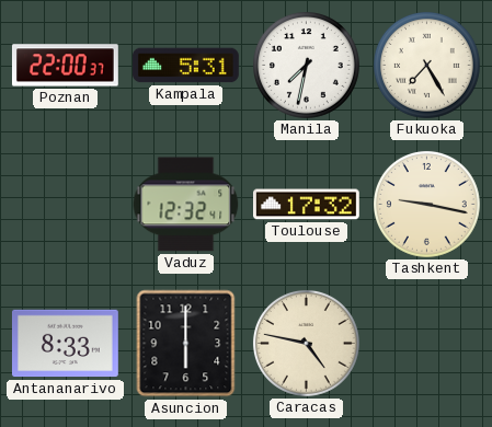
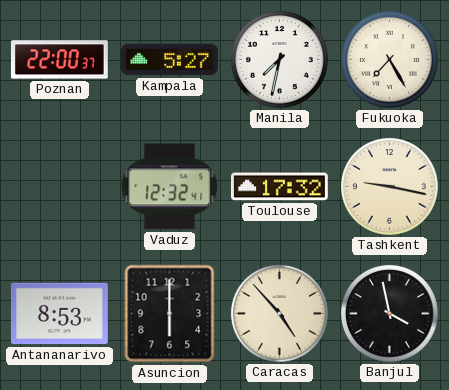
Kampala: 5:31 -> 5:27 (169, 60)
Antananarivo: 8:33 -> 8:53 (59, 314)
Caracas: 4:47 -> 4:53 (279, 313)
Banjul: none -> 3:58 (389, 313)
